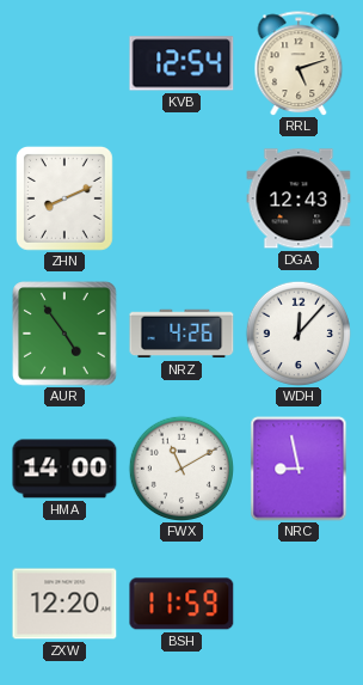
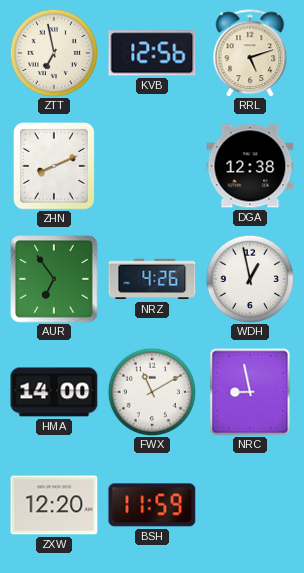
ZTT: none -> 6:58 (53, 52)
KVB: 12:54 -> 12:56 (152, 53)
DGA: 12:43 -> 12:38 (250, 166)
AUR: 4:54 -> 6:54 (54, 279)
WDH: 12:07 -> 12:58 (249, 278)
